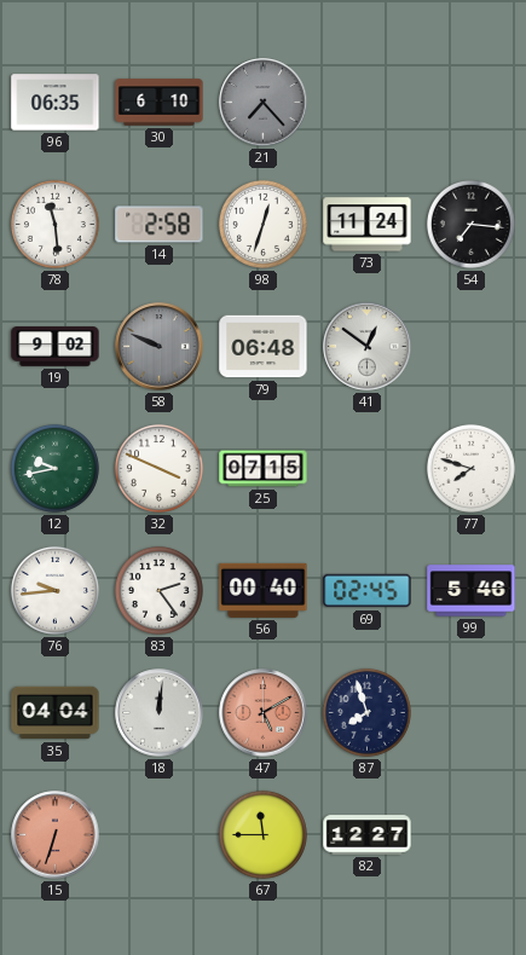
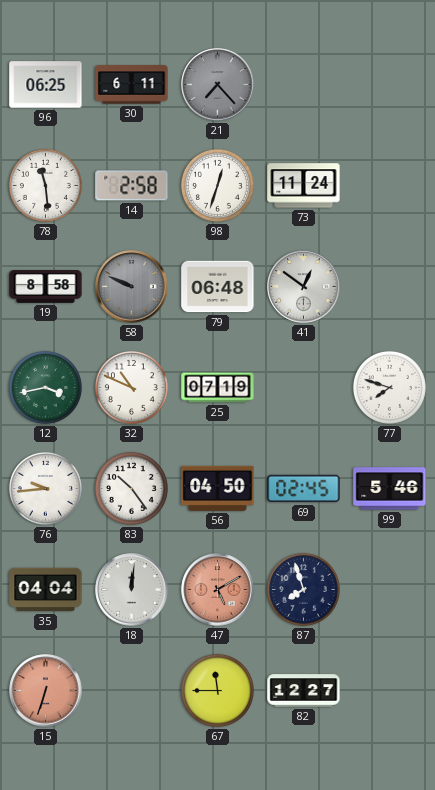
96: 06:35 -> 06:25 (46, 85)
30: 6:10 -> 6:11 (132, 85)
54: 7:16 -> none (470, 224)
19: 9:02 -> 8:58 (46, 287)
12: 9:43 -> 3:43 (45, 387)
32: 3:49 -> 10:49 (131, 387)
25: 07:15 -> 07:19 (218, 388)
83: 2:24 -> 10:24 (131, 488)
56: 00:40 -> 04:50 (218, 488)
